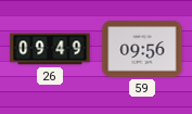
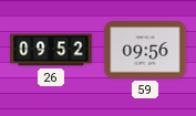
26: 09:49 -> 09:52 (51, 50)
